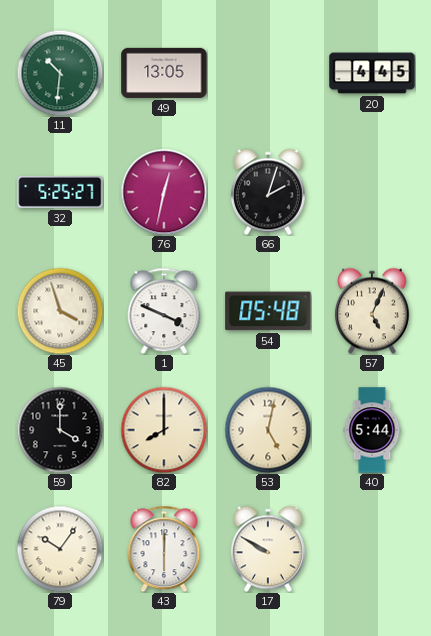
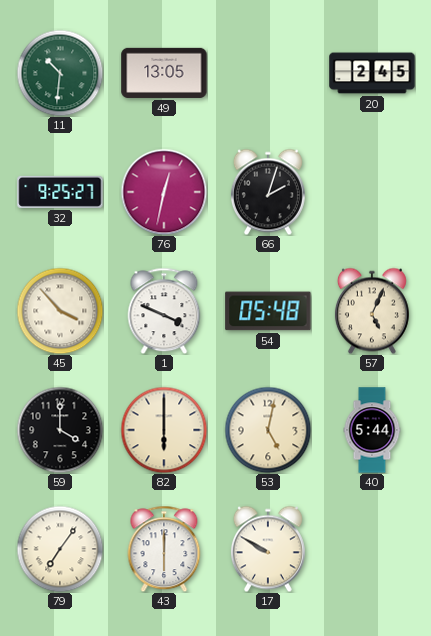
20: 4:45 -> 2:45 (372, 73)
32: 5:25 -> 9:25 (60, 192)
45: 3:57 -> 3:53 (60, 311)
82: 8:00 -> 6:00 (164, 430)
79: 10:06 -> 7:06 (60, 549)
